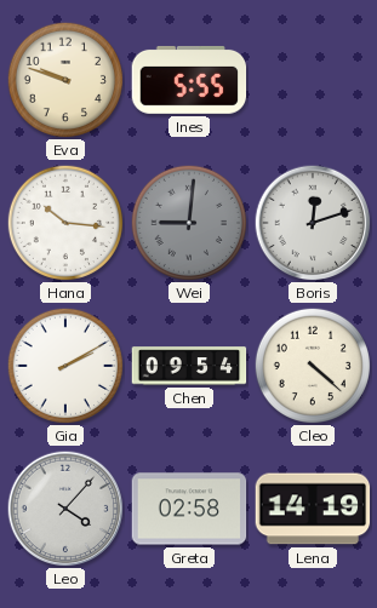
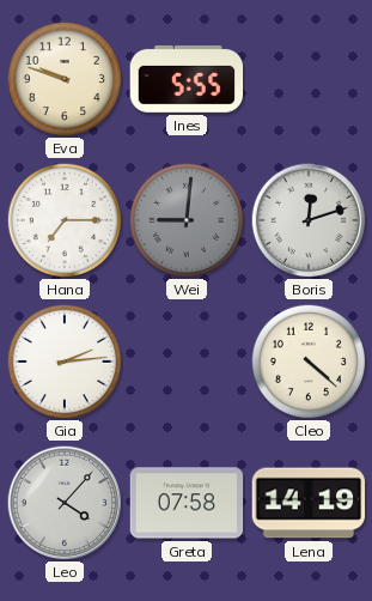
Hana: 10:16 -> 7:15 (63, 219)
Gia: 2:10 -> 2:14 (63, 360)
Chen: 09:54 -> none (189, 366)
Greta: 02:58 -> 07:58 (187, 503)
